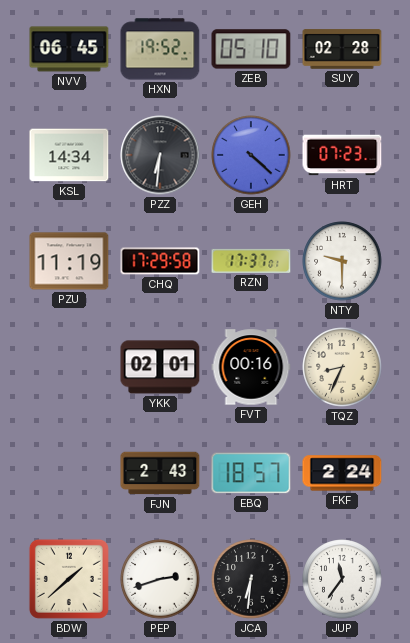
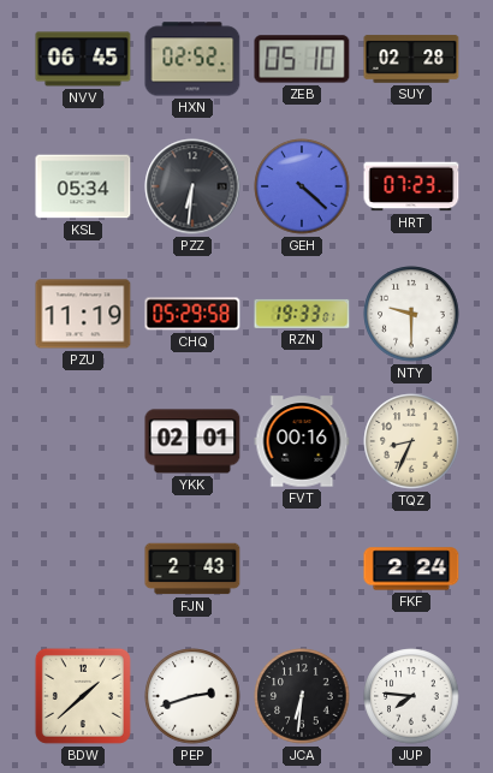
HXN: 19:52 -> 02:52 (192, 59)
KSL: 14:34 -> 05:34 (83, 186)
CHQ: 17:29 -> 05:29 (192, 314)
RZN: 17:37 -> 19:33 (302, 314)
EBQ: 18:57 -> none (251, 473)
JUP: 11:36 -> 7:46 (411, 696)
